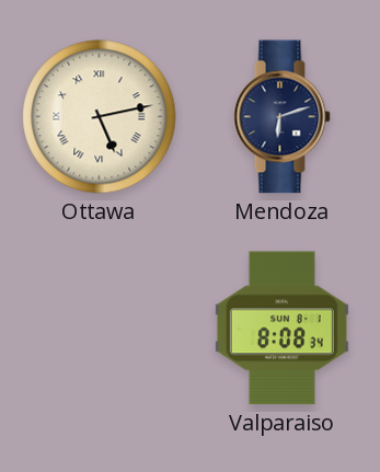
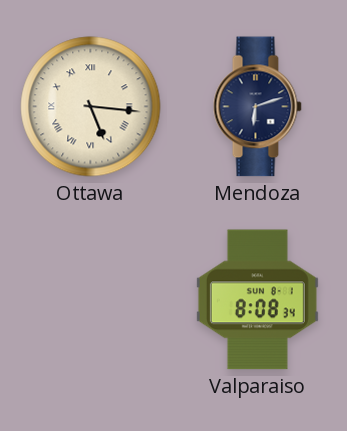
Ottawa: 5:13 -> 5:16 (91, 107)
